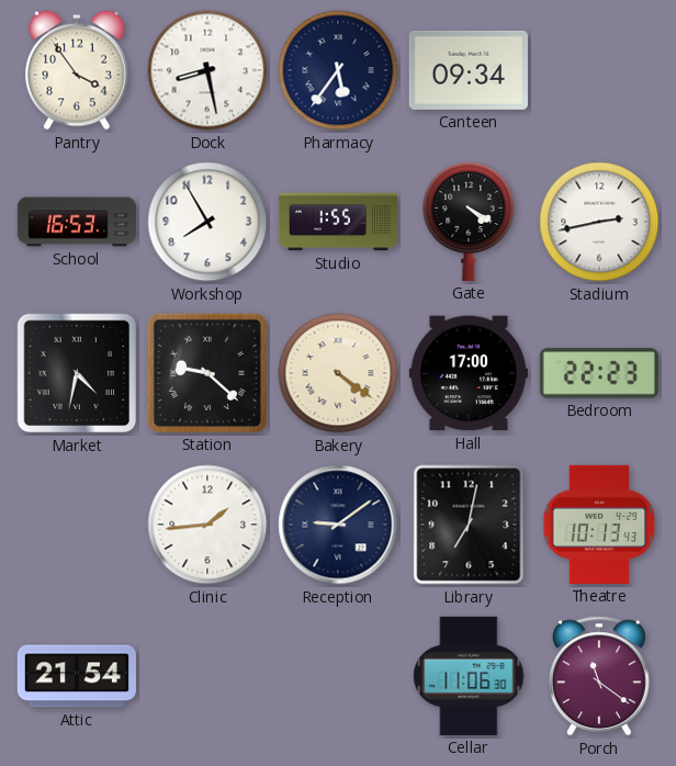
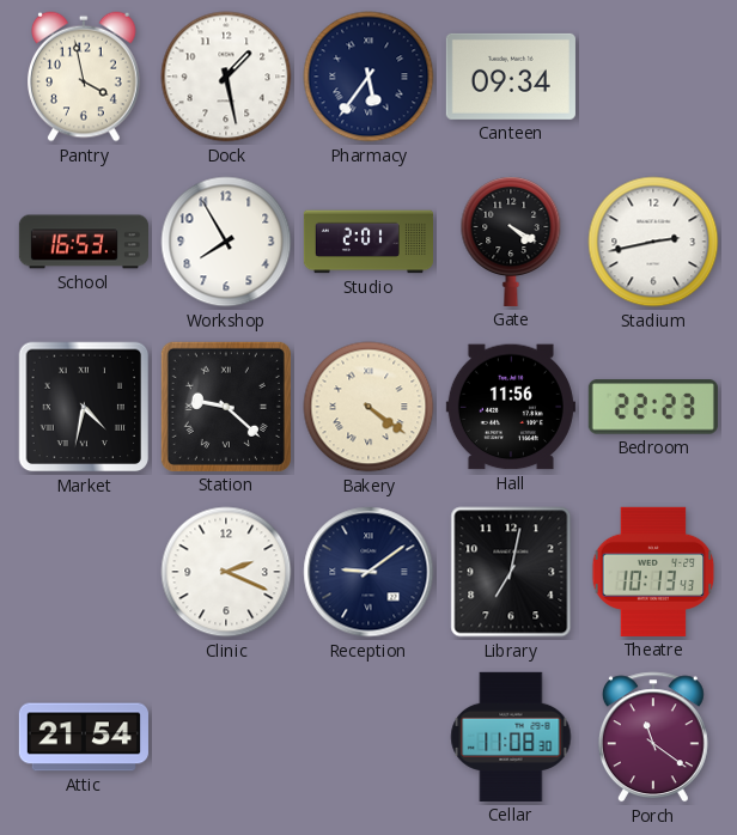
Pantry: 3:54 -> 3:58 (85, 77)
Dock: 8:28 -> 1:28 (226, 77)
Studio: 1:55 -> 2:01 (367, 242)
Hall: 17:00 -> 11:56 (511, 407)
Clinic: 1:44 -> 2:19 (226, 572)
Cellar: 11:06 -> 11:08 (511, 737)
